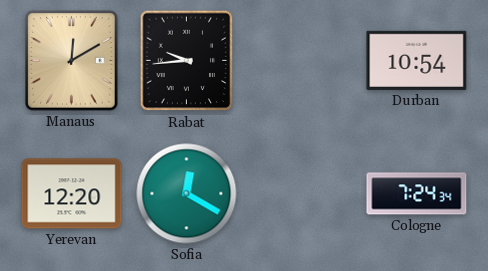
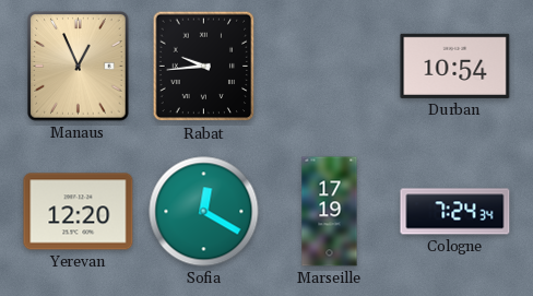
Manaus: 12:10 -> 12:56 (79, 67)
Marseille: none -> 17:19 (330, 212)
